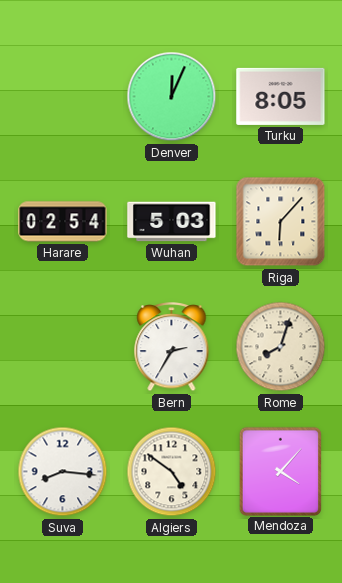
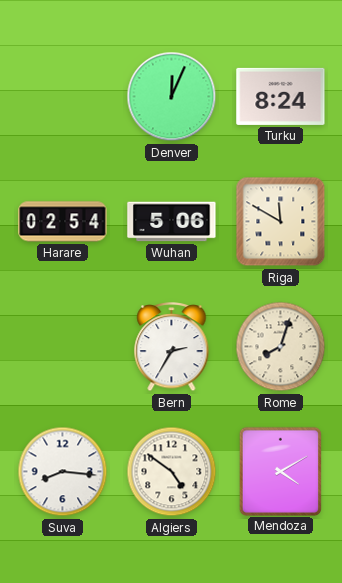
Turku: 8:05 -> 8:24 (281, 96)
Wuhan: 5:03 -> 5:06 (172, 222)
Riga: 6:07 -> 11:50 (281, 222)
Mendoza: 4:07 -> 4:10 (280, 471)
